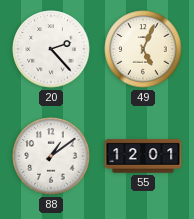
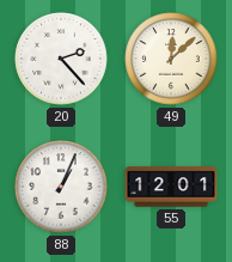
49: 5:04 -> 12:08 (171, 59)
88: 1:09 -> 1:04 (61, 187)
